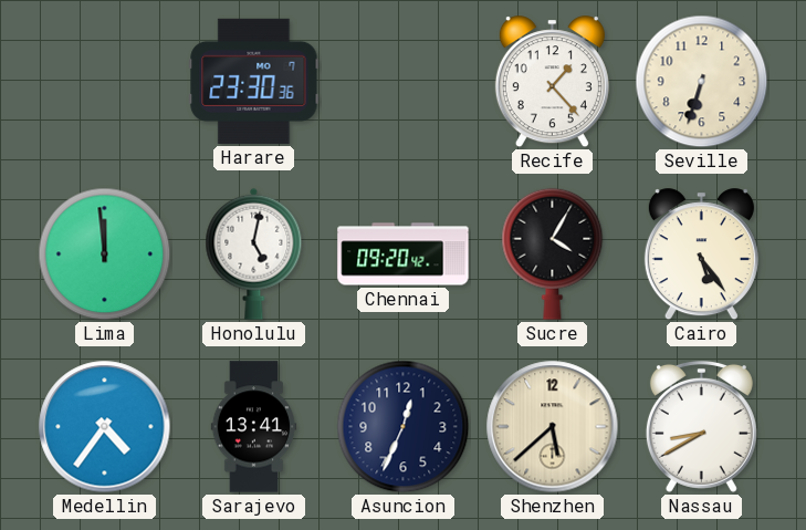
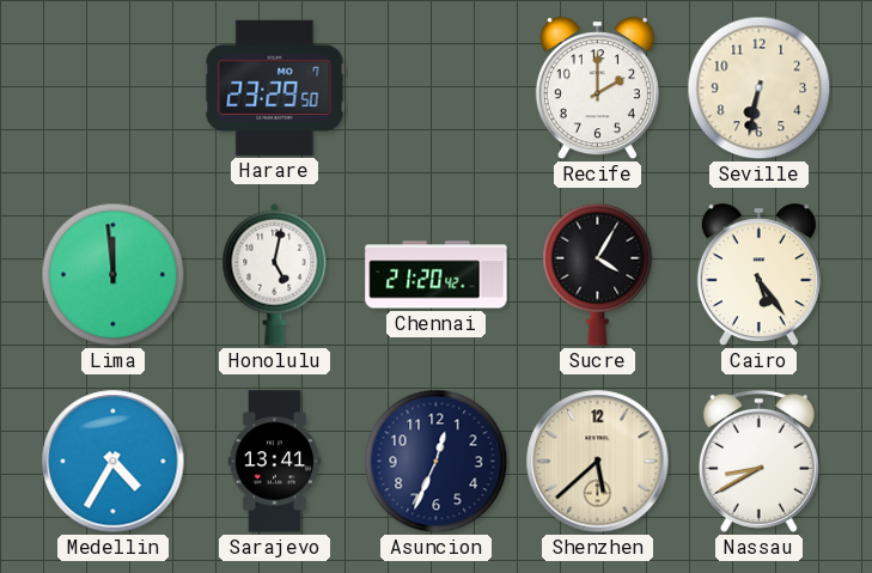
Harare: 23:30 -> 23:29 (275, 87)
Recife: 1:23 -> 2:00 (597, 89)
Seville: 6:33 -> 6:32 (760, 89)
Chennai: 09:20 -> 21:20 (437, 275)
Medellin: 4:36 -> 4:35 (114, 462)
